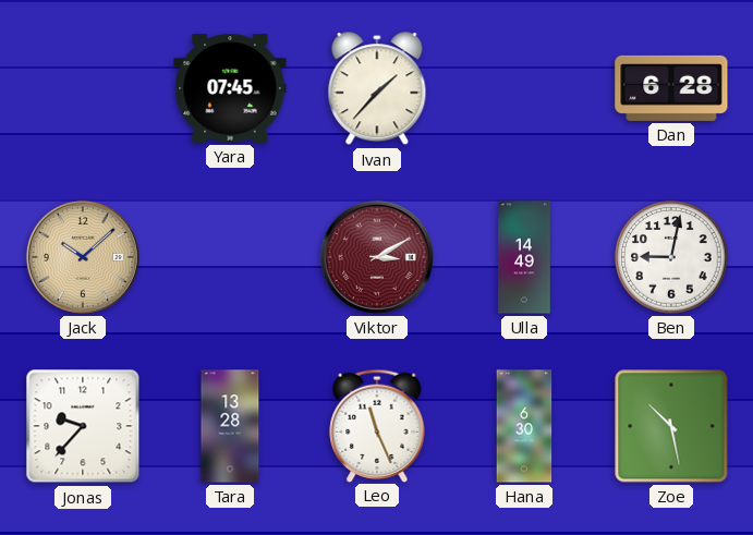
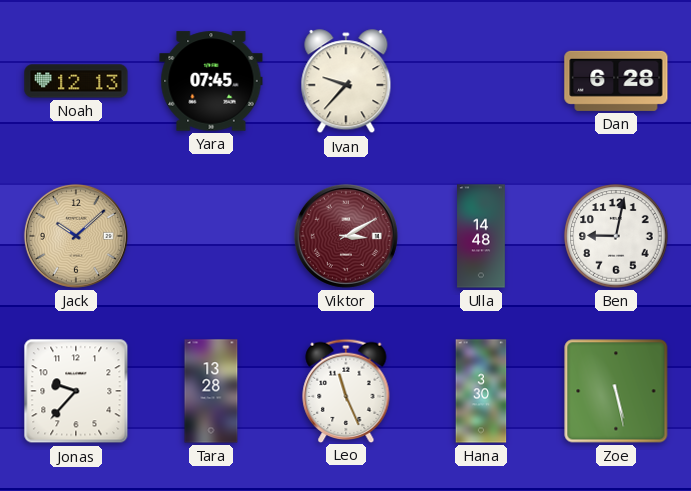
Noah: none -> 12:13 (76, 81)
Ivan: 1:37 -> 9:37 (346, 82)
Ulla: 14:49 -> 14:48 (481, 236)
Hana: 6:30 -> 3:30 (481, 391)
Zoe: 10:28 -> 5:28 (616, 391)
